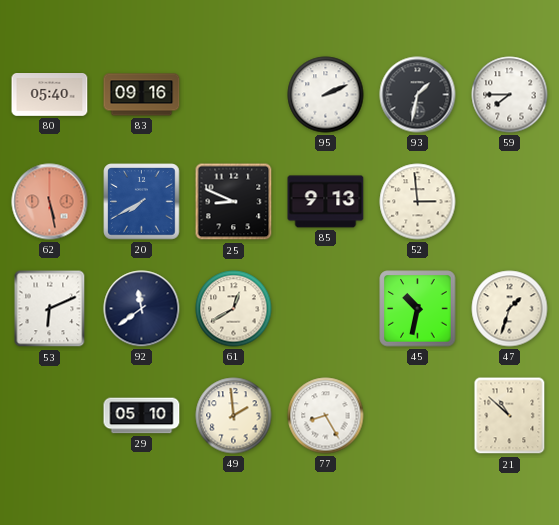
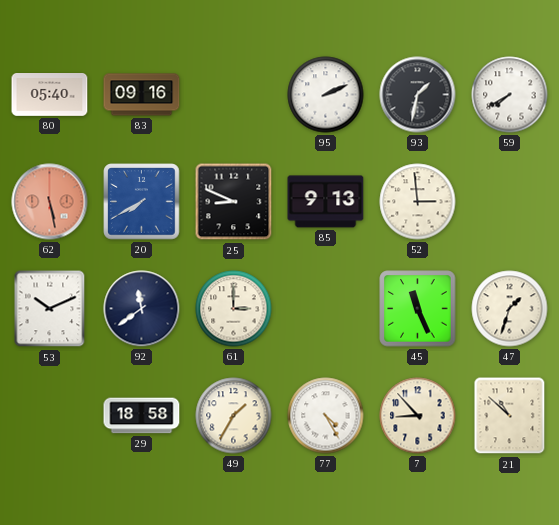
59: 7:45 -> 7:40 (510, 95)
53: 6:11 -> 10:11 (50, 309)
61: 12:40 -> 3:00 (234, 309)
45: 10:32 -> 11:26 (418, 309)
29: 05:10 -> 18:58 (142, 416)
49: 1:59 -> 1:35 (234, 416)
77: 8:25 -> 4:25 (326, 416)
7: none -> 8:53 (418, 416)
